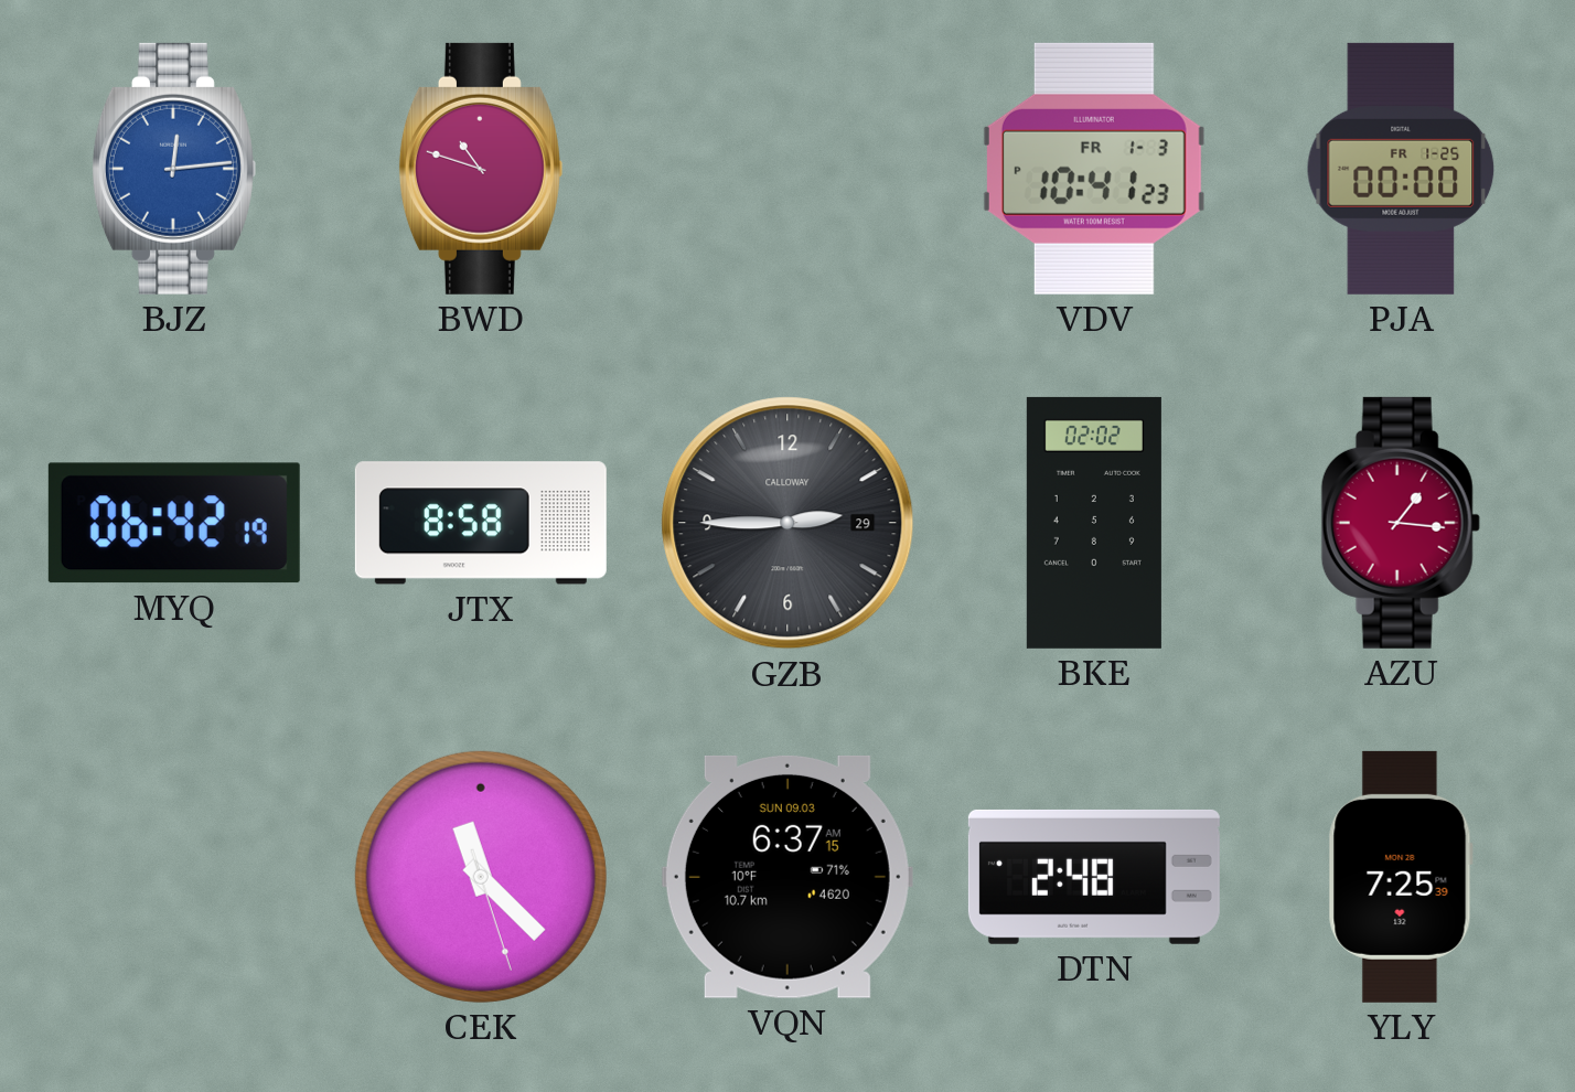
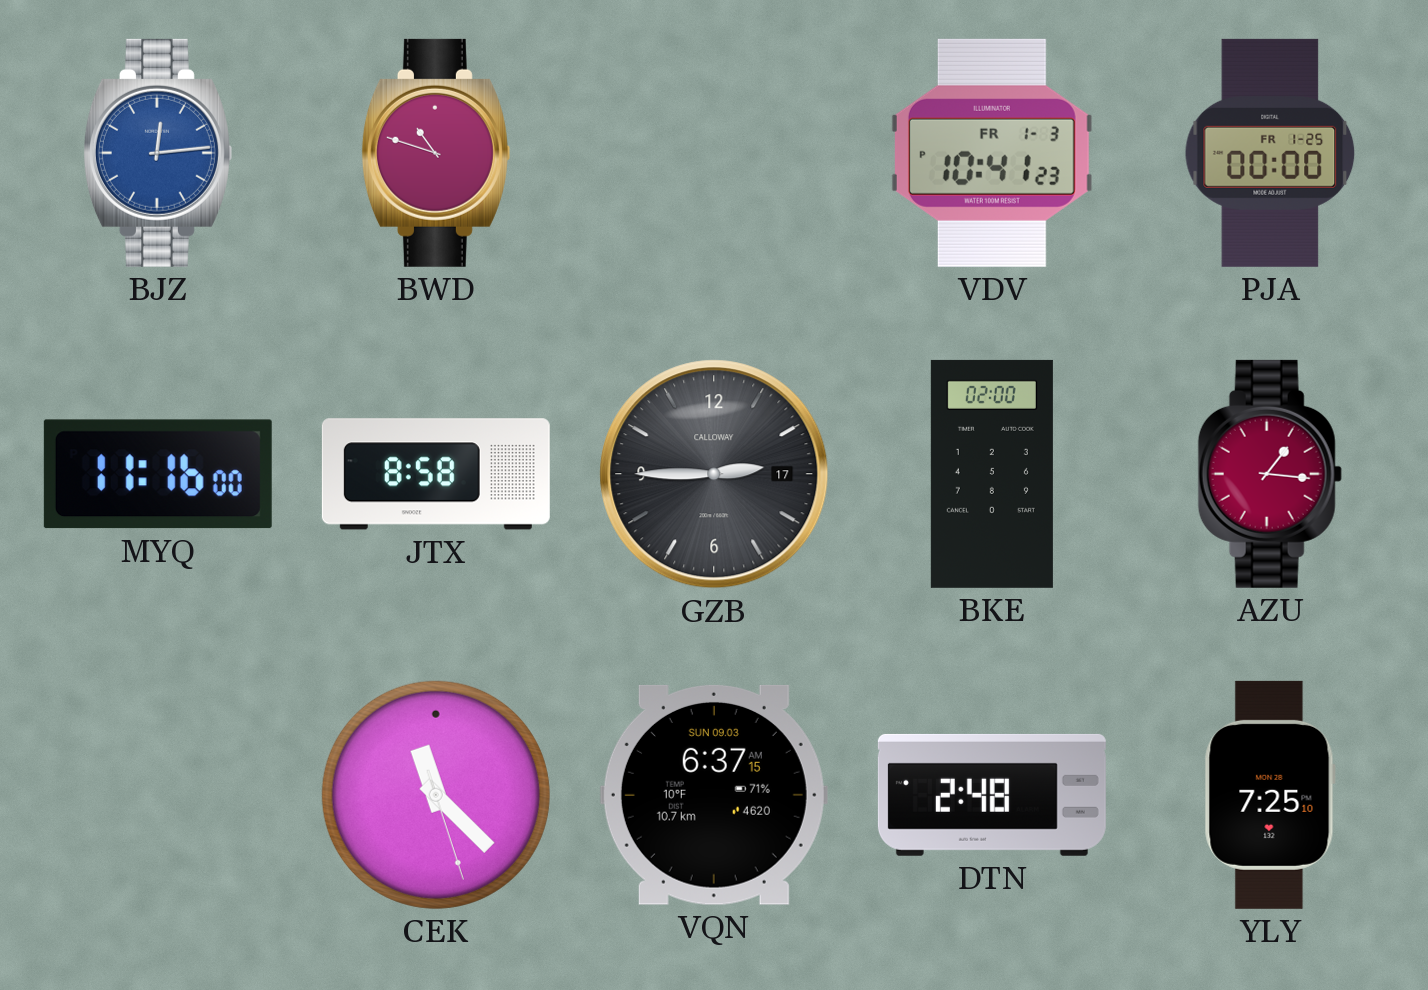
MYQ: 06:42 -> 11:16 (158, 474)
GZB date: 29 -> 17 (714, 474)
BKE: 02:02 -> 02:00 (992, 474)
YLY: 7:25:39 -> 7:25:10 (1270, 795)
